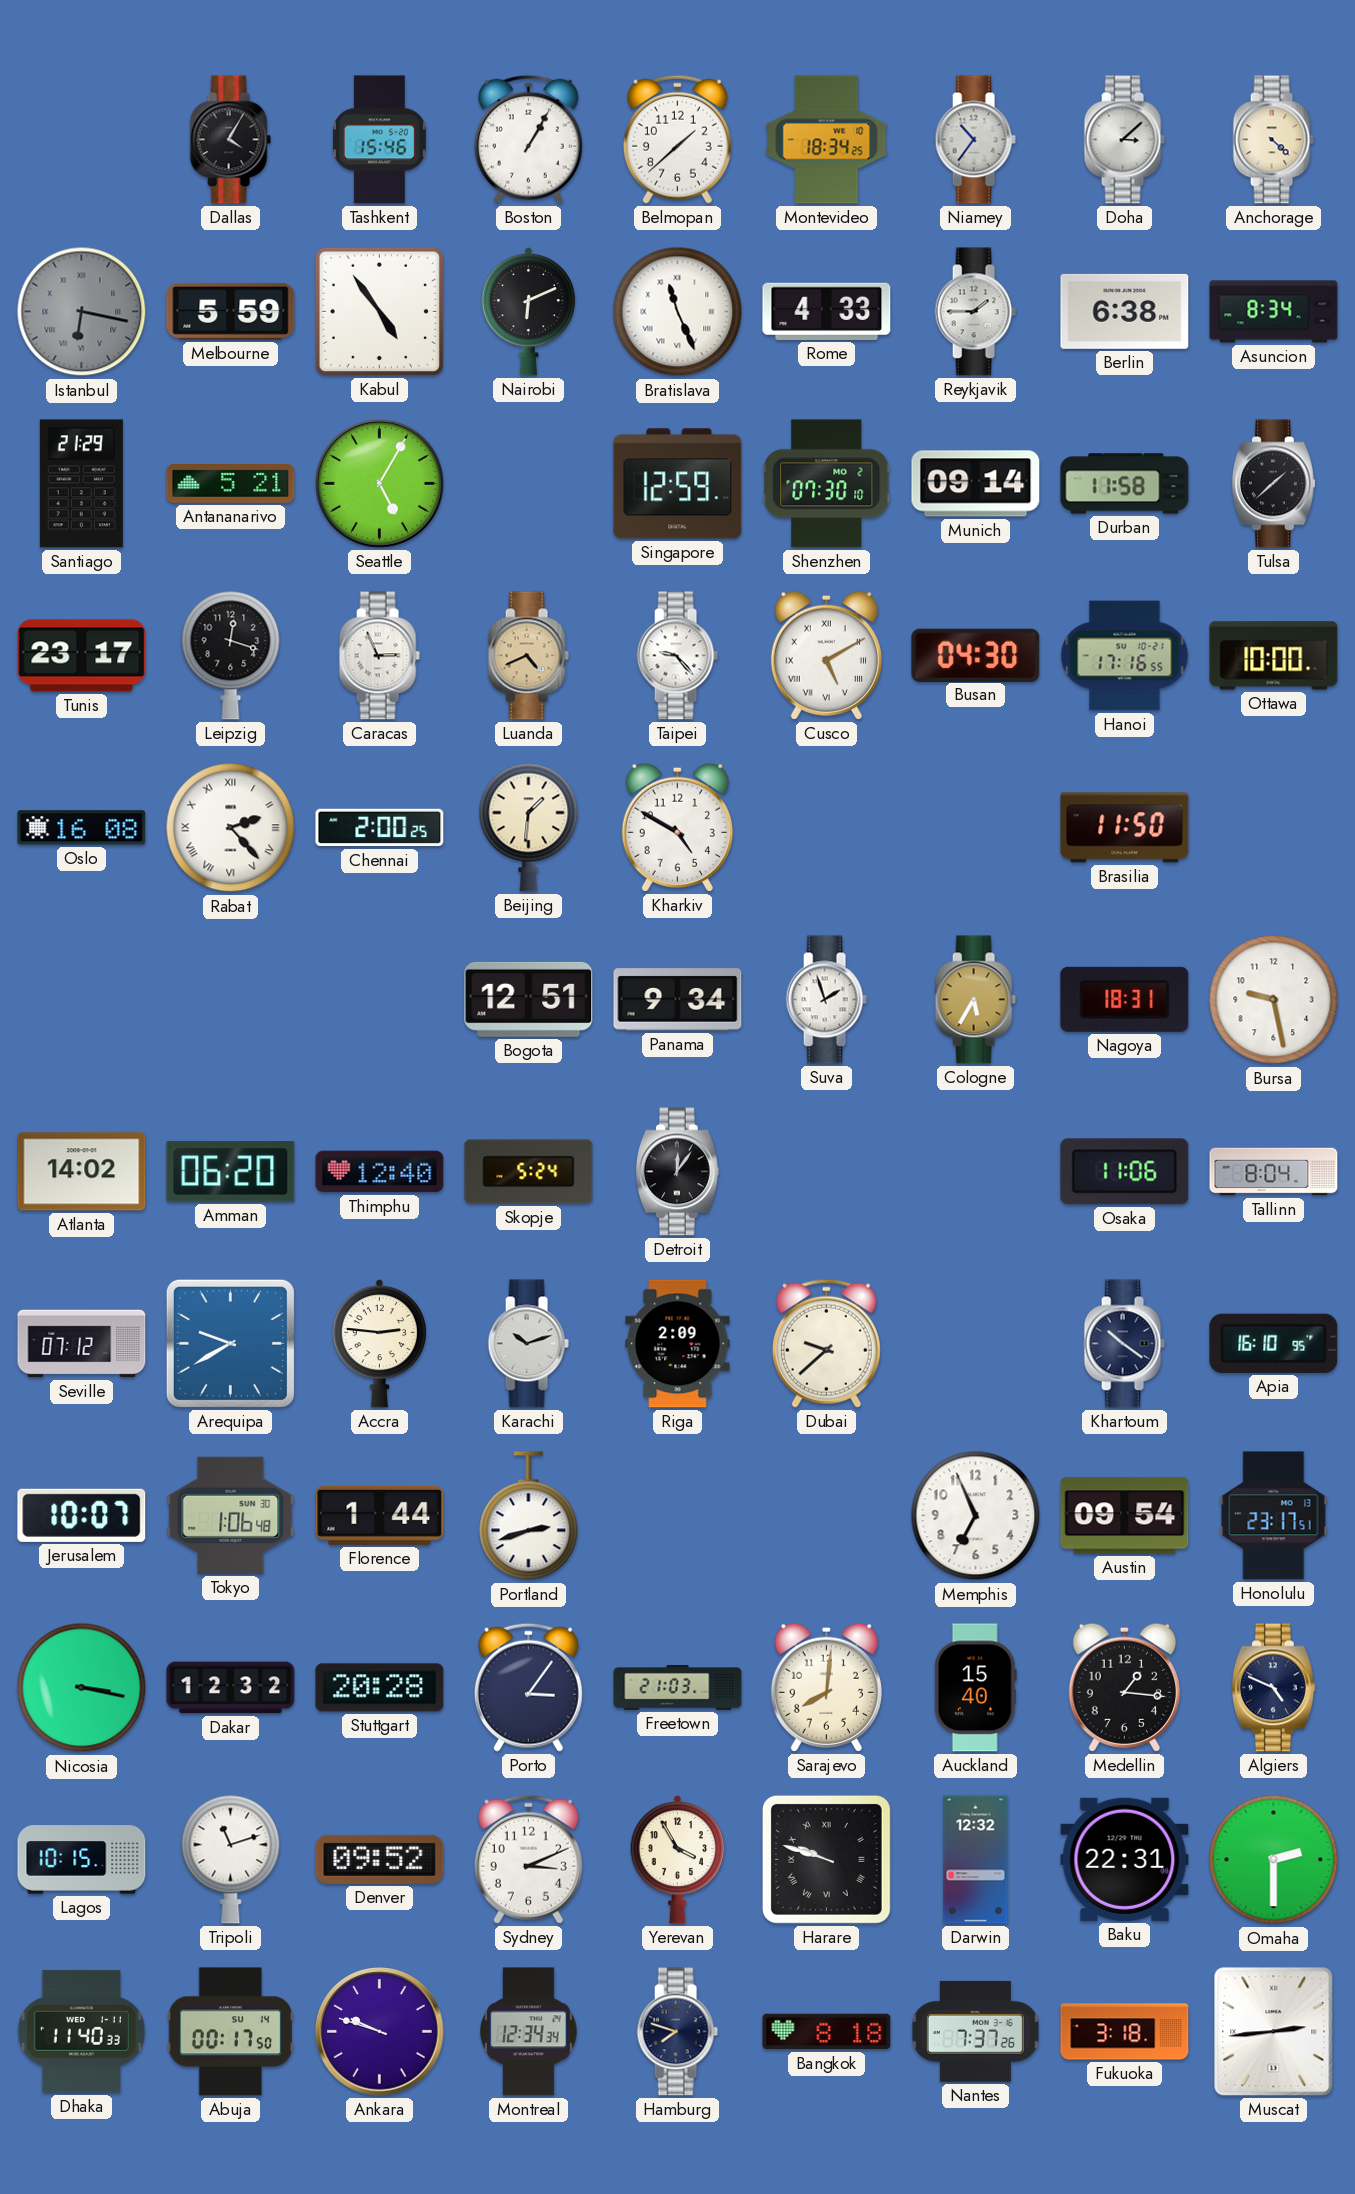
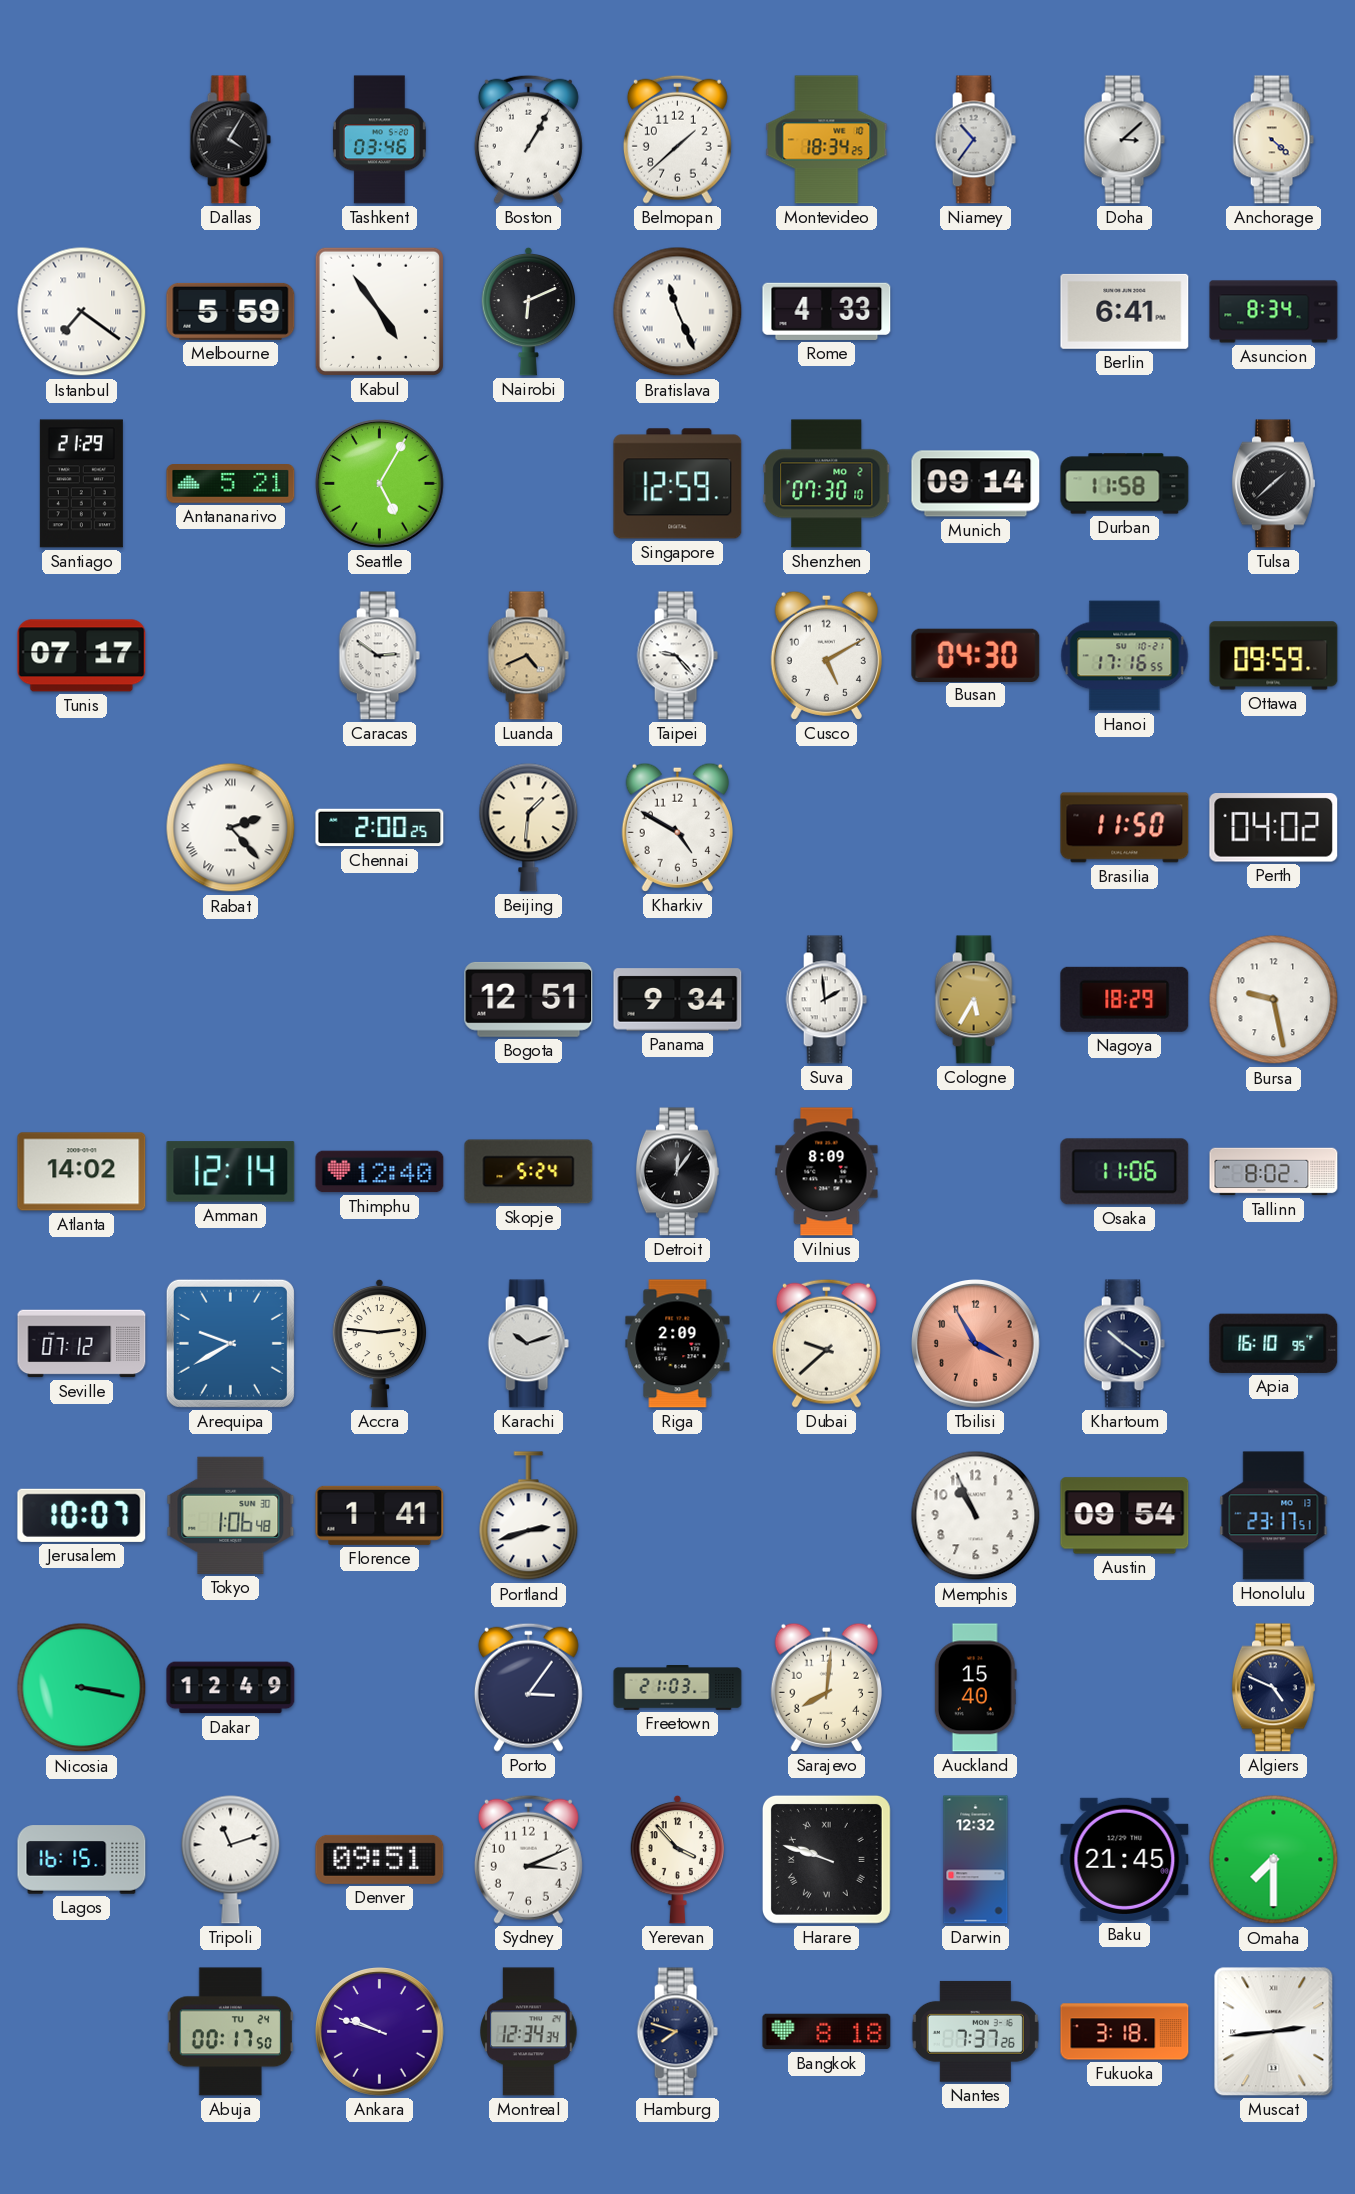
Tashkent: 15:46 -> 03:46 (379, 140)
Istanbul: 6:17 -> 7:21 (82, 312)
Istanbul dial: grey -> white (82, 312)
Reykjavik: 1:45 -> none (975, 312)
Berlin: 6:38 -> 6:41 (1125, 311)
Tunis: 23:17 -> 07:17 (82, 656)
Leipzig: 12:18 -> none (231, 655)
Caracas: 2:56 -> 2:51 (379, 656)
Cusco numerals: Roman -> Arabic (826, 655)
Ottawa: 10:00 -> 09:59 (1274, 656)
Oslo: 16:08 -> none (82, 828)
Perth: none -> 04:02 (1274, 828)
Suva: 1:57 -> 1:59 (826, 1000)
Nagoya: 18:31 -> 18:29 (1125, 999)
Amman: 06:20 -> 12:14 (231, 1172)
Vilnius: none -> 8:09 (827, 1172)
Tallinn: 8:04 -> 8:02 (1274, 1172)
Tbilisi: none -> 3:55 (976, 1344)
Florence: 1:44 -> 1:41 (380, 1515)
Memphis: 6:56 -> 10:56 (976, 1516)
Dakar: 12:32 -> 12:49 (231, 1688)
Stuttgart: 20:28 -> none (380, 1688)
Medellin: 1:16 -> none (1124, 1687)
Lagos: 10:15 -> 16:15 (82, 1860)
Denver: 09:52 -> 09:51 (380, 1859)
Yerevan: 3:55 -> 3:53 (677, 1859)
Baku: 22:31 -> 21:45 (1125, 1859)
Omaha: 2:30 -> 7:30 (1274, 1860)
Dhaka: 11:40 -> none (81, 2032)
Abuja date: SU 14 -> TU 24 (230, 2032)
